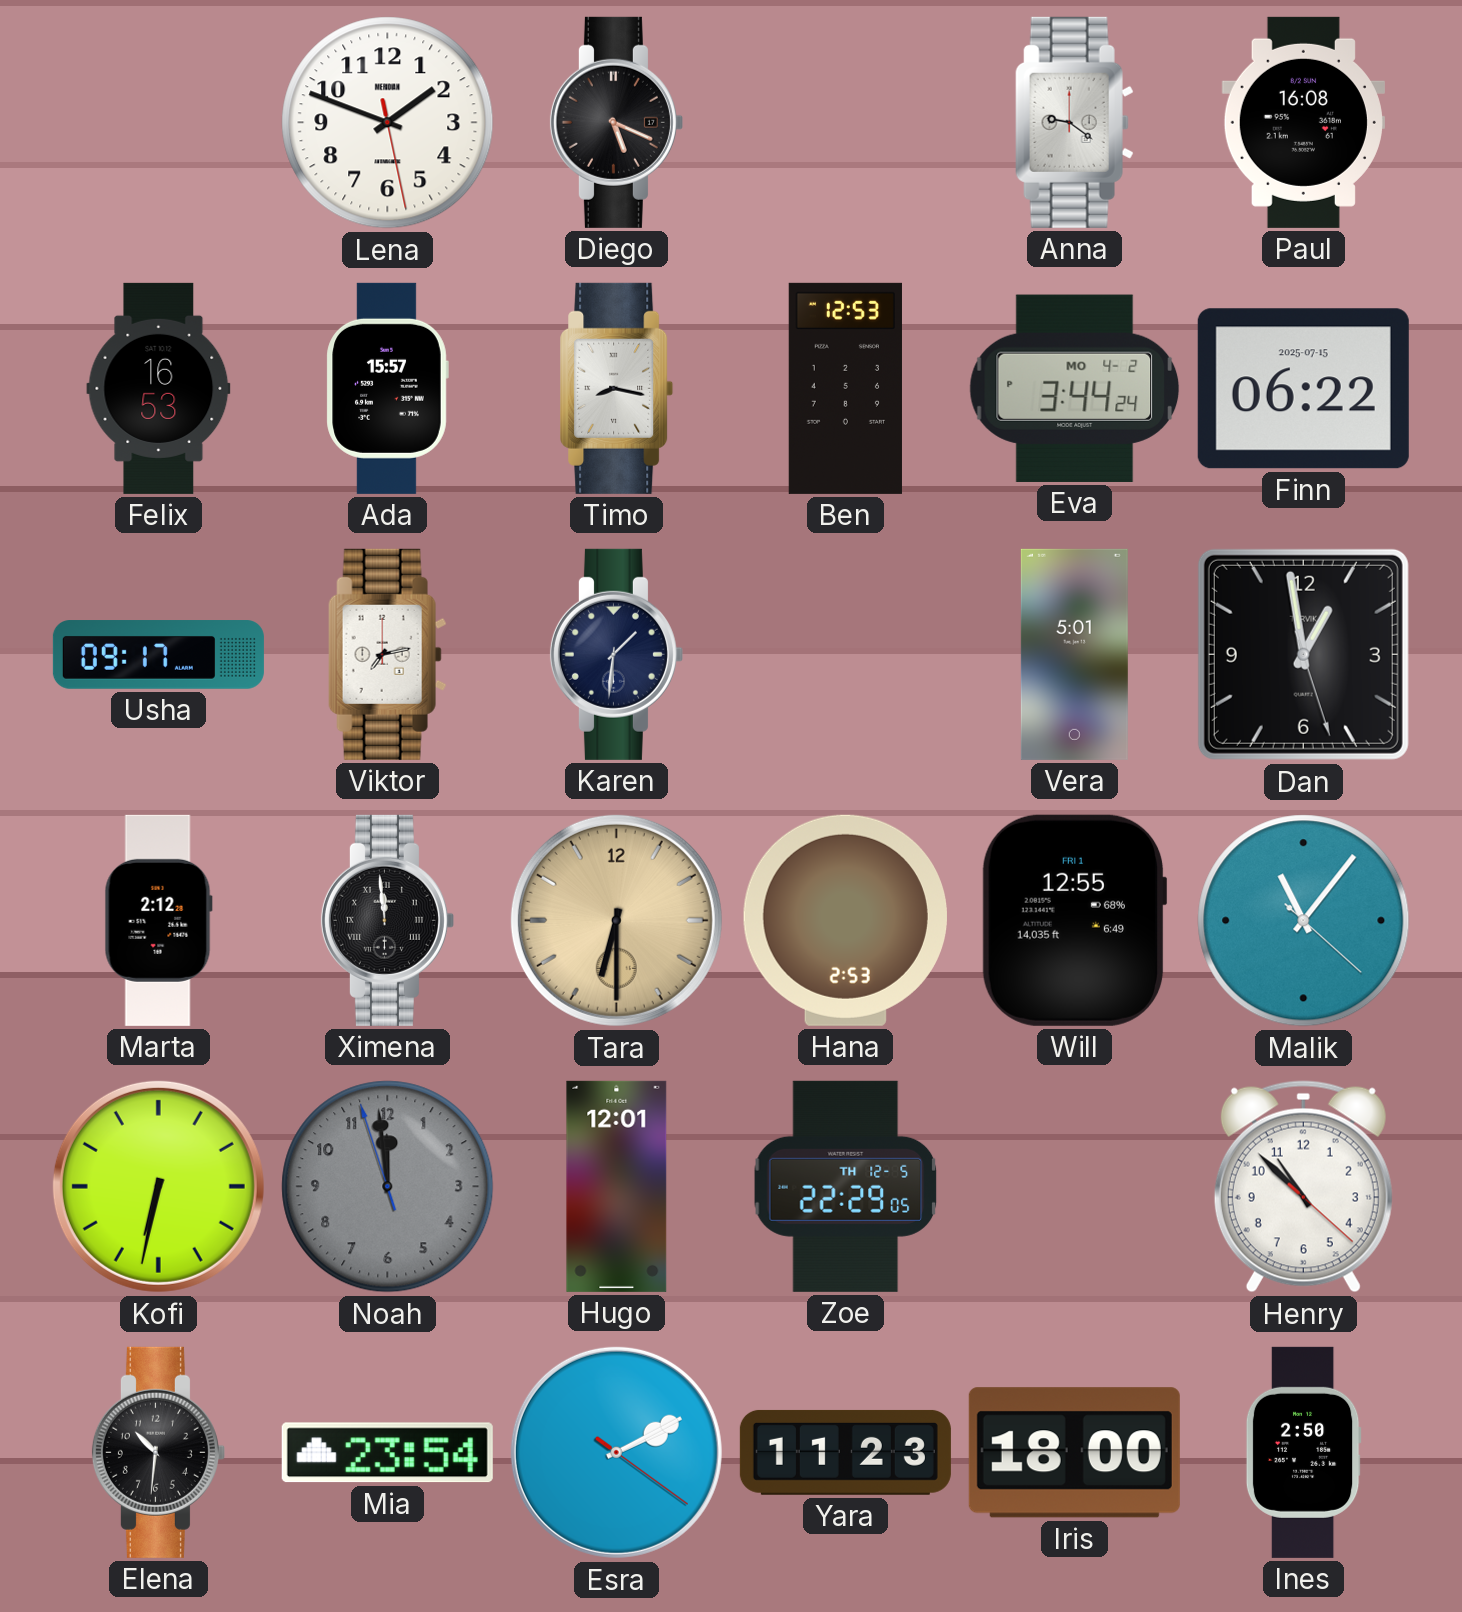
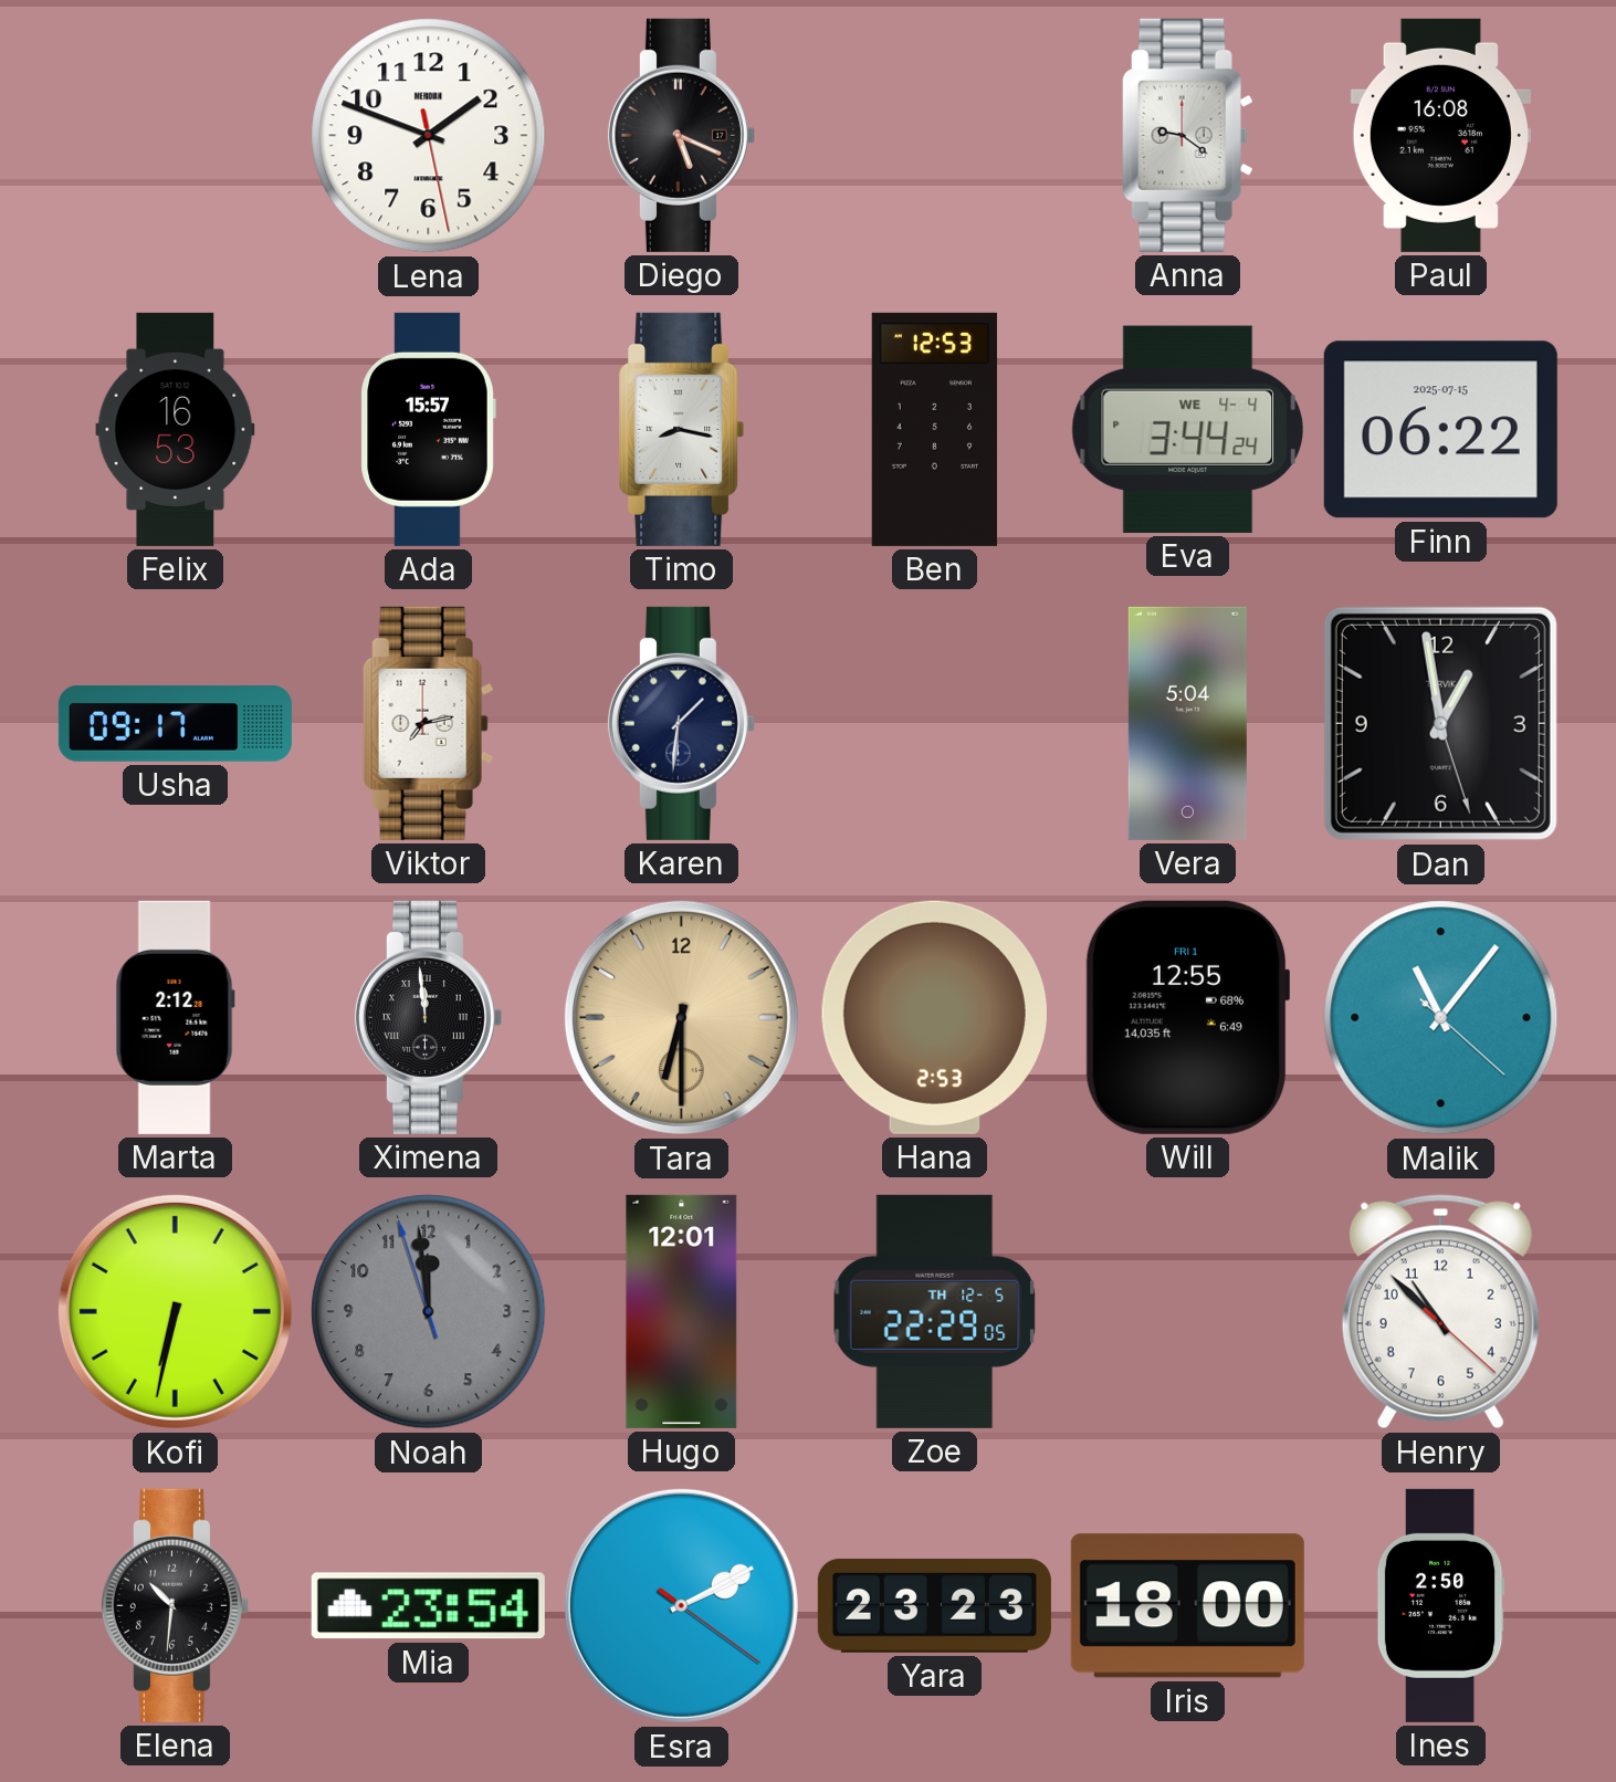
Eva date: MO 4-2 -> WE 4-4 (1188, 429)
Vera: 5:01 -> 5:04 (1187, 723)
Yara: 11:23 -> 23:23 (934, 1605)
